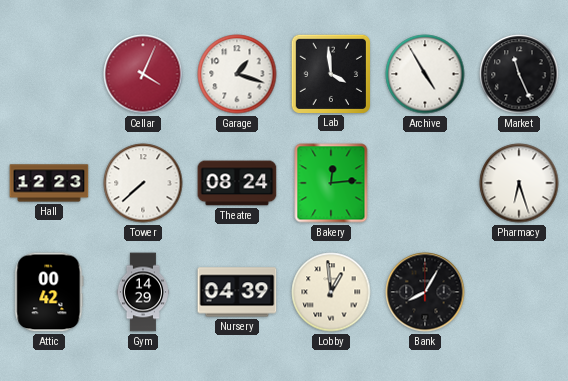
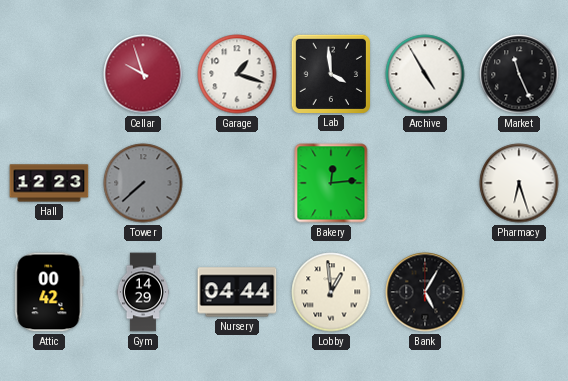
Cellar: 4:04 -> 9:57 (143, 74)
Tower dial: white -> grey (143, 183)
Theatre: 08:24 -> none (237, 183)
Nursery: 04:39 -> 04:44 (237, 292)
Bank: 8:05 -> 5:05 (425, 292)
